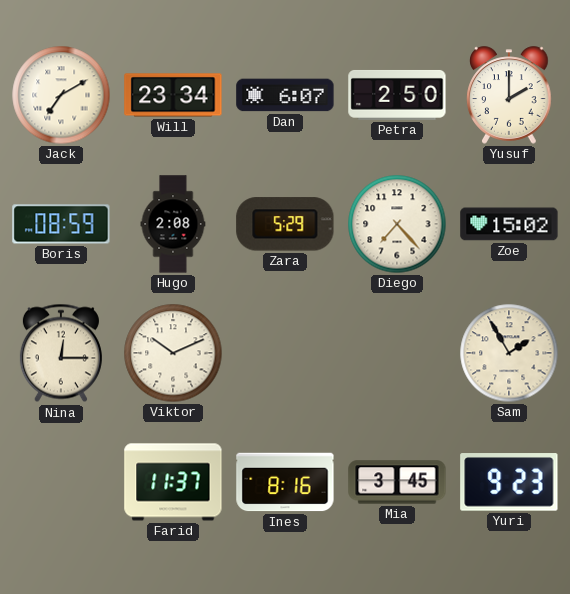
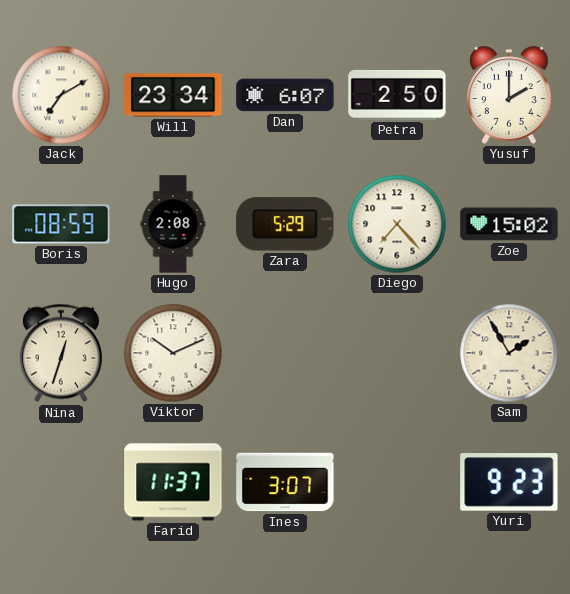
Nina: 12:15 -> 12:33 (61, 353)
Ines: 8:16 -> 3:07 (285, 482)
Mia: 3:45 -> none (397, 482)
